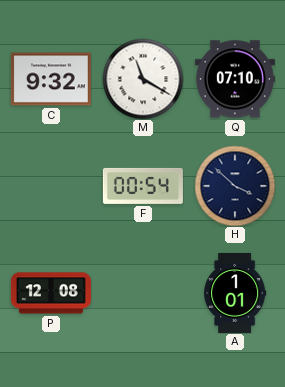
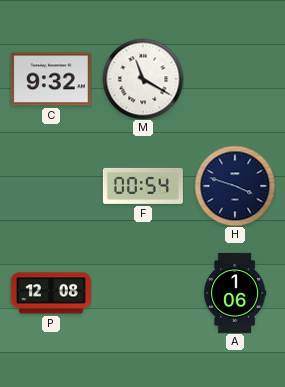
Q: 07:10 -> none (235, 79)
H: 3:52 -> 3:48 (235, 186)
A: 1:01 -> 1:06 (235, 293)
